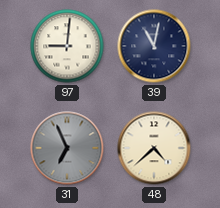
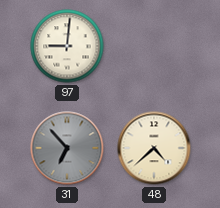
39: 11:02 -> none (154, 46)
31: 6:56 -> 6:53 (67, 148)
